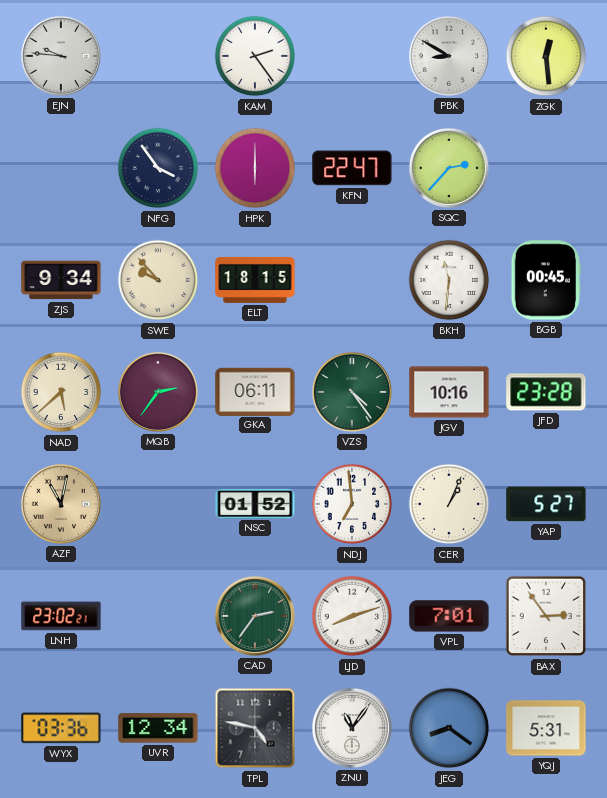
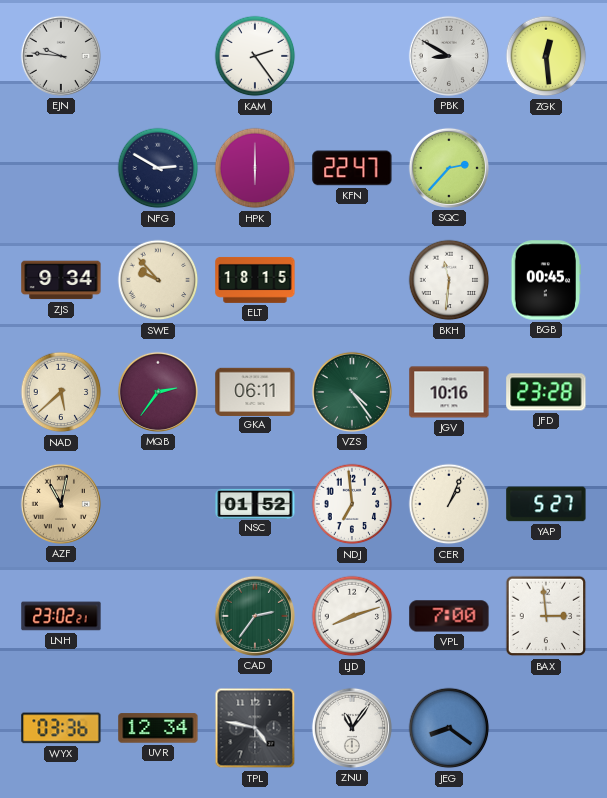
NFG: 3:54 -> 2:50 (158, 168)
VPL: 7:01 -> 7:00 (449, 616)
BAX: 2:54 -> 2:59 (546, 616)
YQJ: 5:31 -> none (546, 728)
